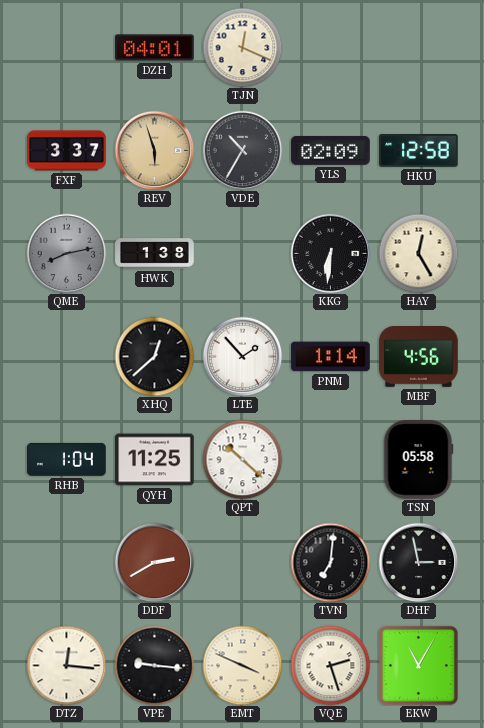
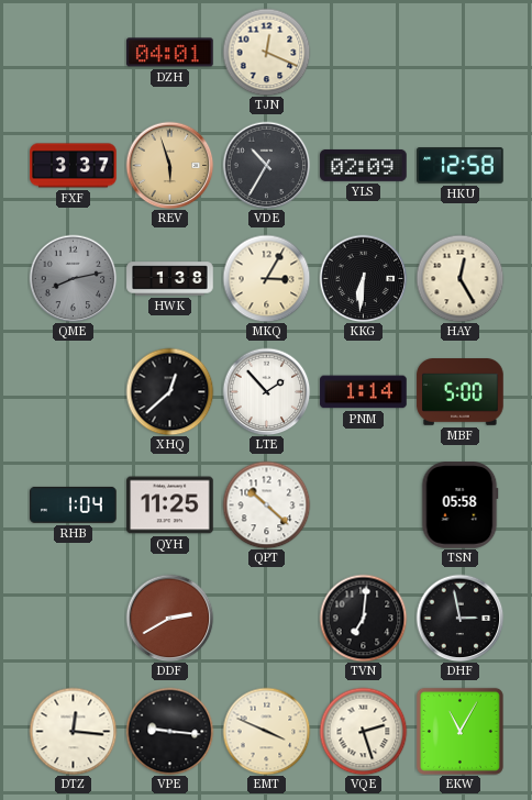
MKQ: none -> 3:05 (266, 278)
MBF: 4:56 -> 5:00 (461, 392)
